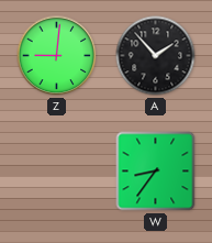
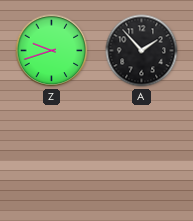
Z: 9:01 -> 9:42 (52, 51)
W: 8:36 -> none (156, 172)
